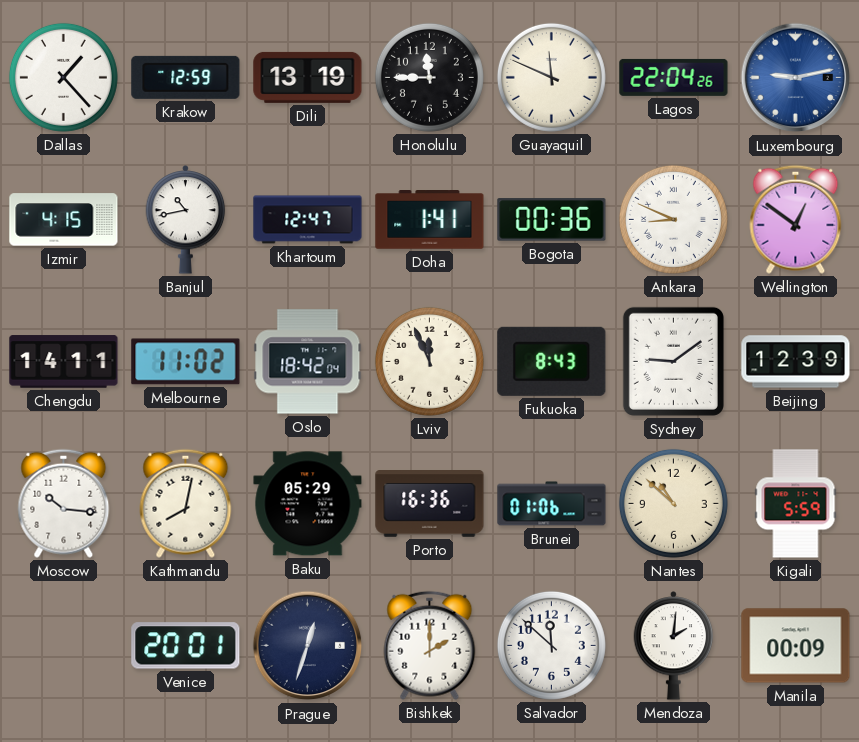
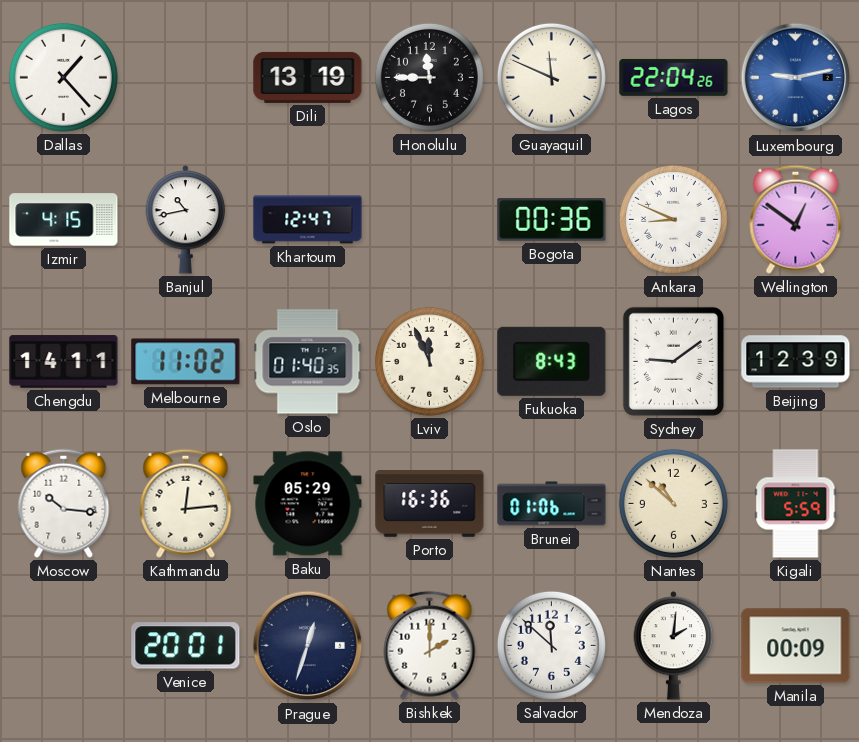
Krakow: 12:59 -> none (186, 77)
Doha: 1:41 -> none (430, 220)
Oslo: 18:42 -> 01:40 (308, 362)
Kathmandu: 8:02 -> 12:14 (186, 503)
